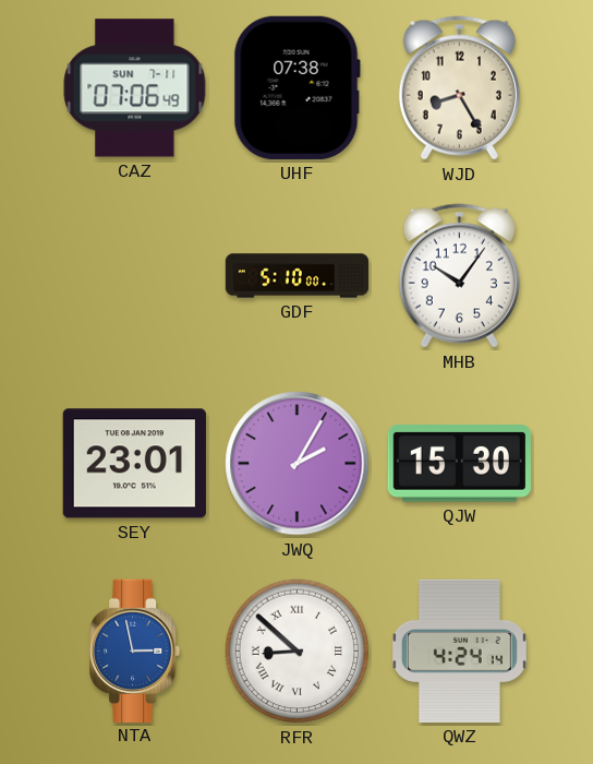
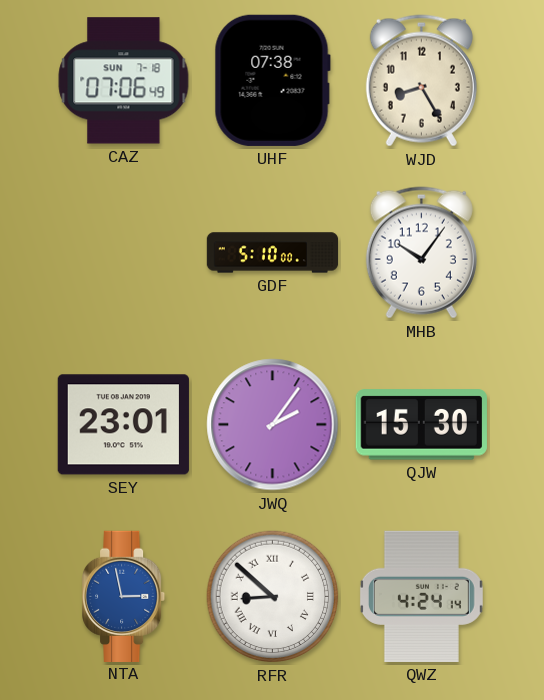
CAZ date: SUN 7-11 -> SUN 7-18 (124, 81)
JWQ: 2:05 -> 2:06 (273, 425)
